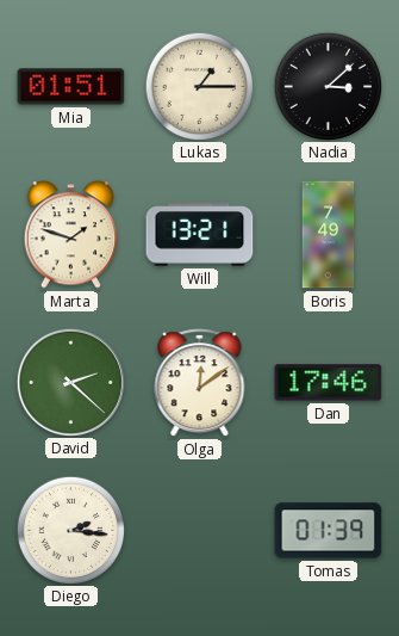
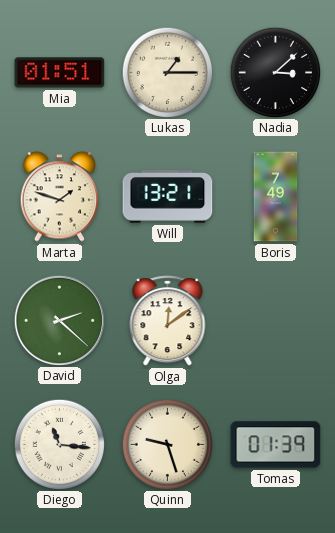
Dan: 17:46 -> none (329, 383)
Diego: 2:16 -> 11:16 (59, 444)
Quinn: none -> 9:27 (167, 444)
